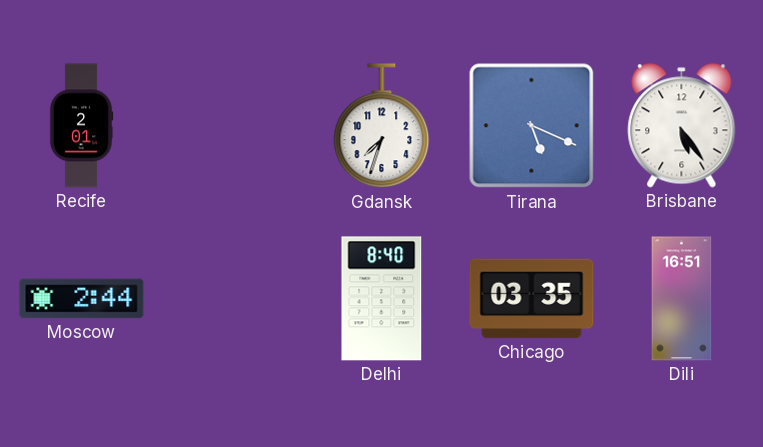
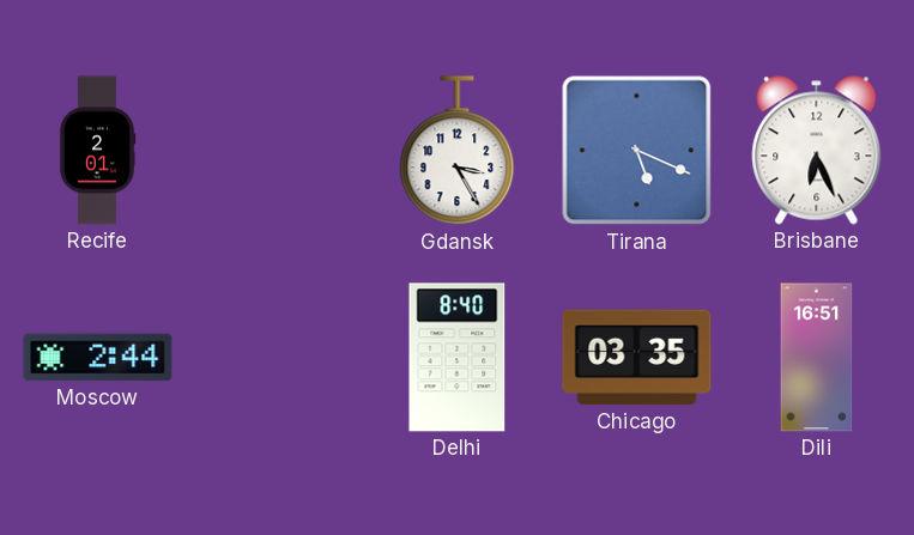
Gdansk: 7:33 -> 3:25 (458, 151)
Brisbane: 5:24 -> 6:26 (817, 151)
